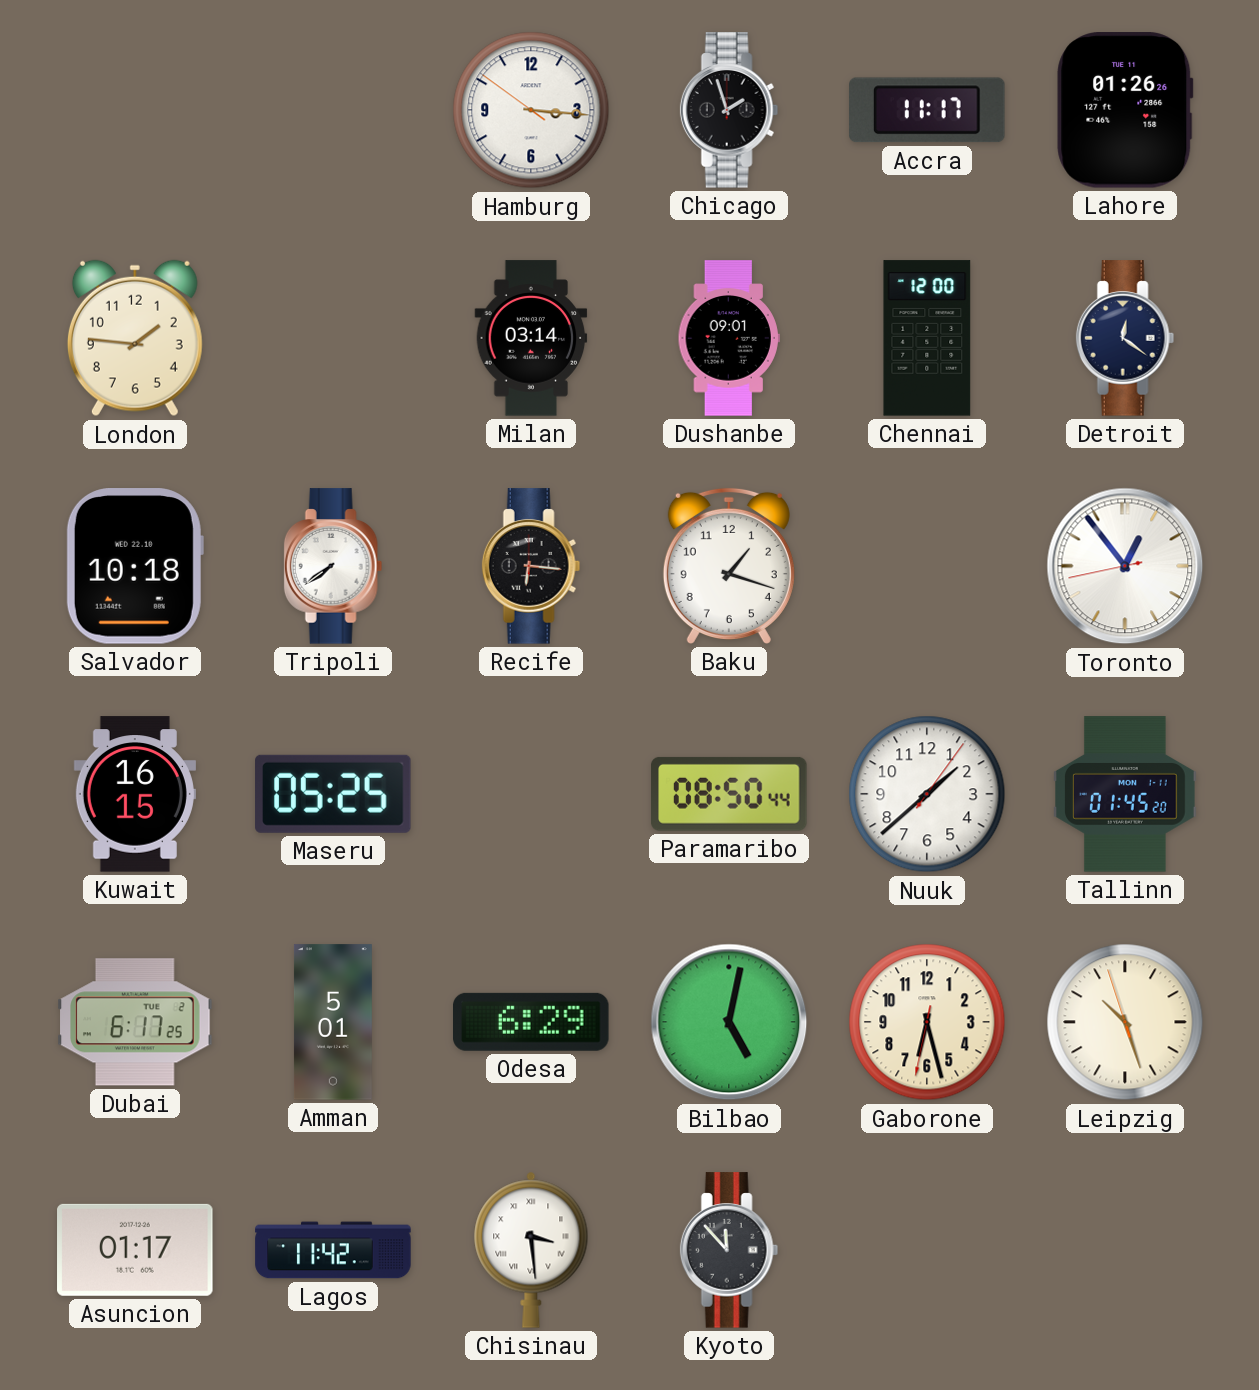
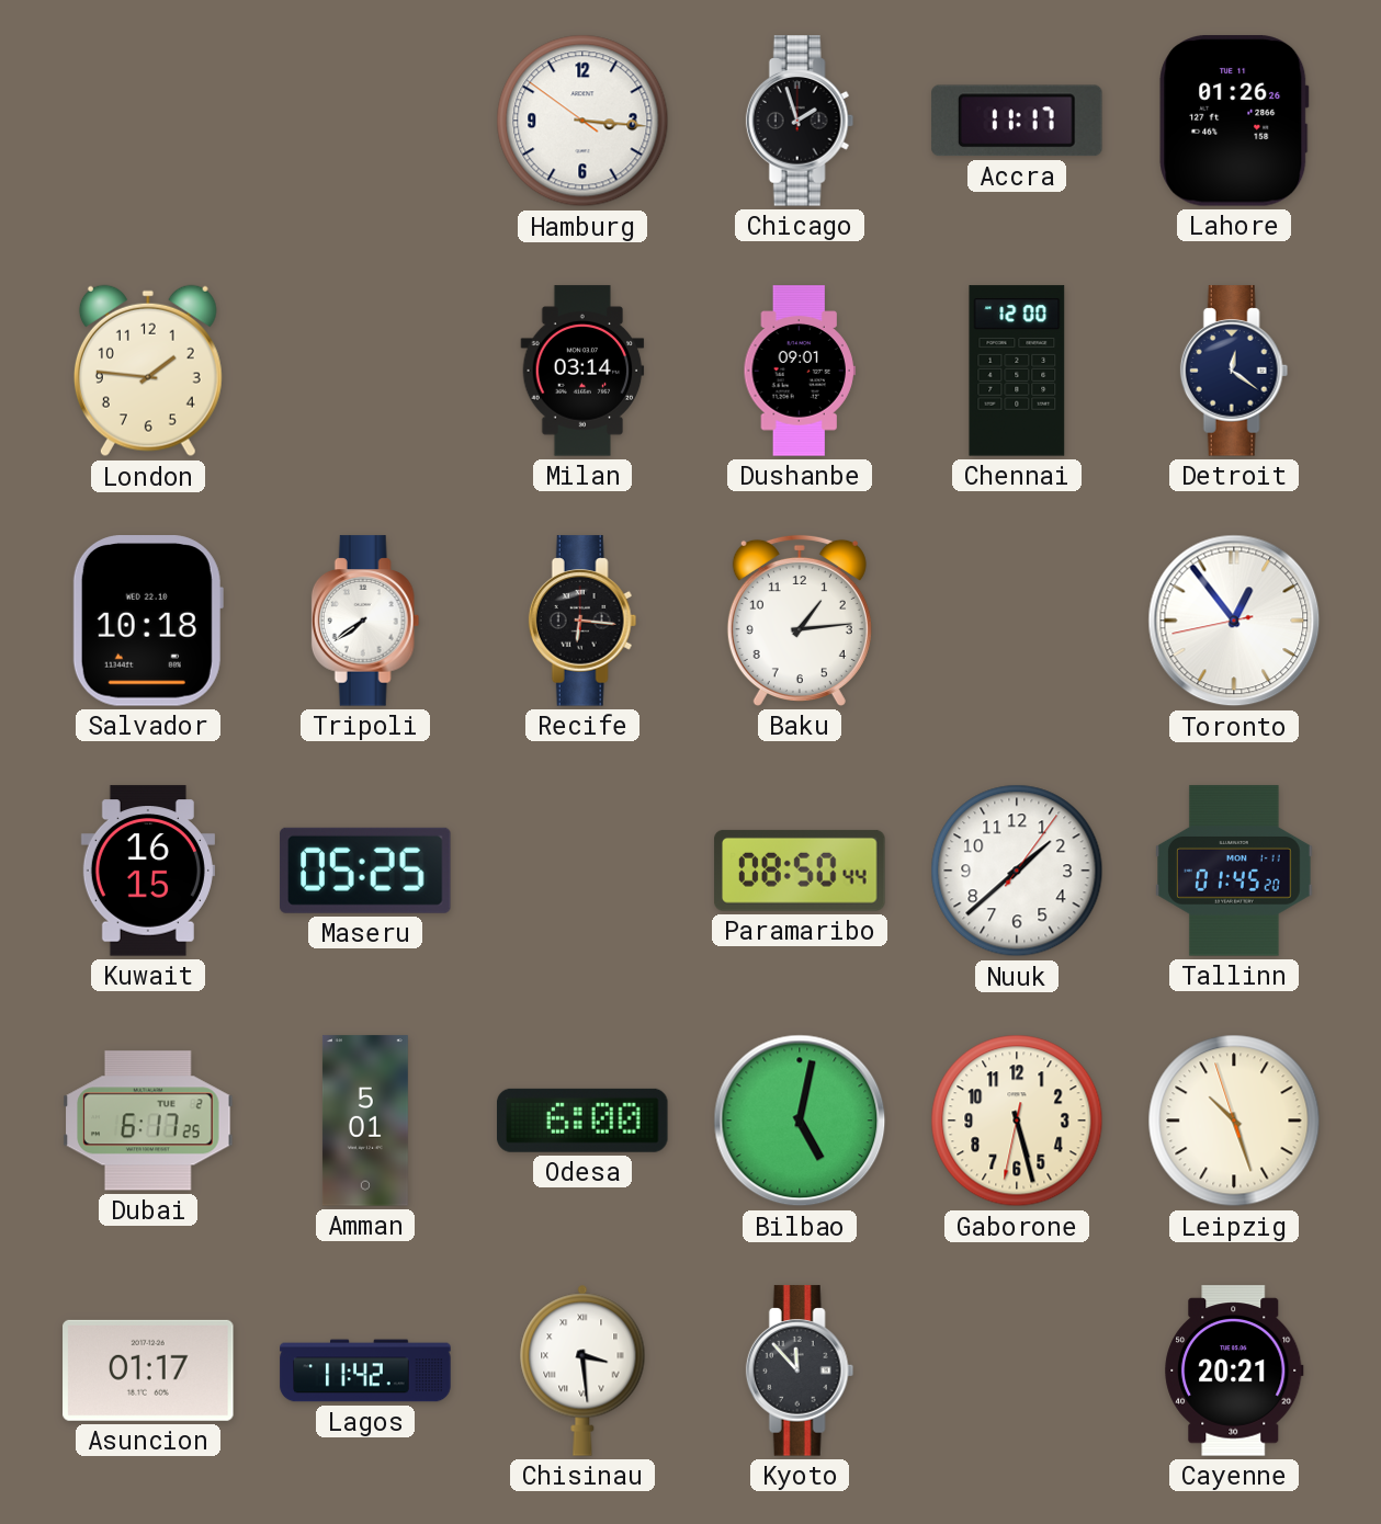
Baku: 1:18 -> 1:14 (800, 621)
Odesa: 6:29 -> 6:00 (582, 1121)
Gaborone: 6:27 -> 5:27 (1017, 1121)
Cayenne: none -> 20:21 (1234, 1371)
